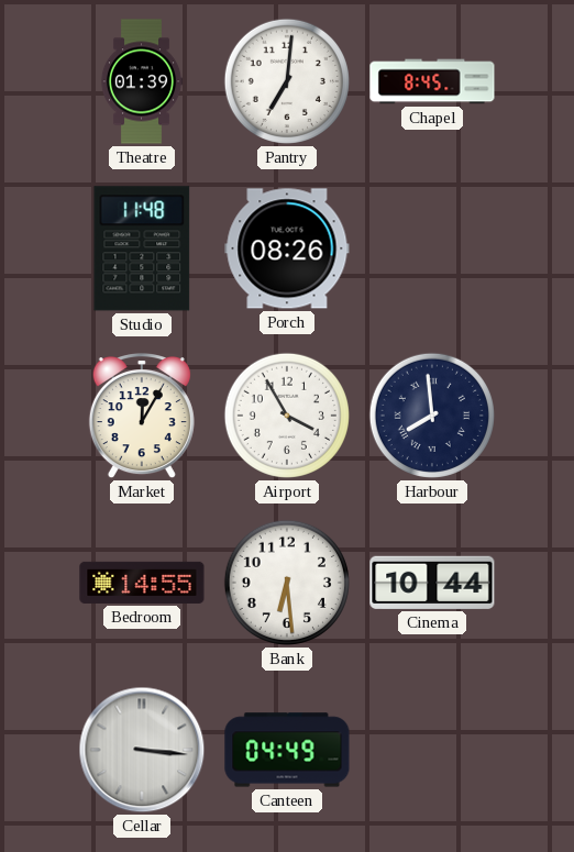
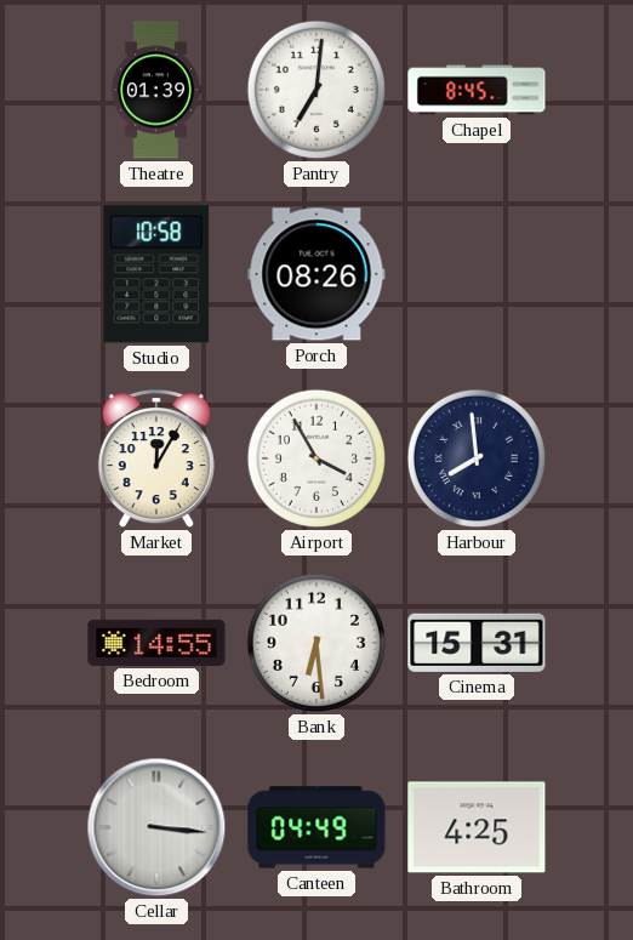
Studio: 11:48 -> 10:58 (156, 274)
Cinema: 10:44 -> 15:31 (477, 643)
Bathroom: none -> 4:25 (477, 827)
